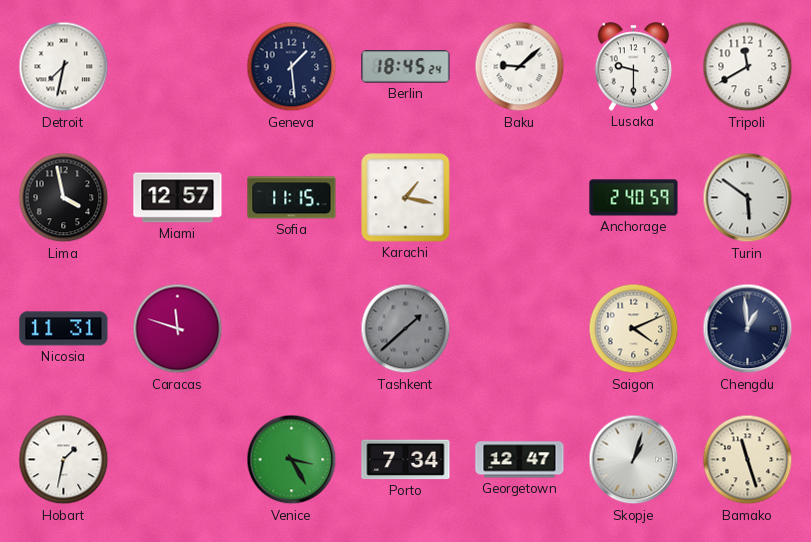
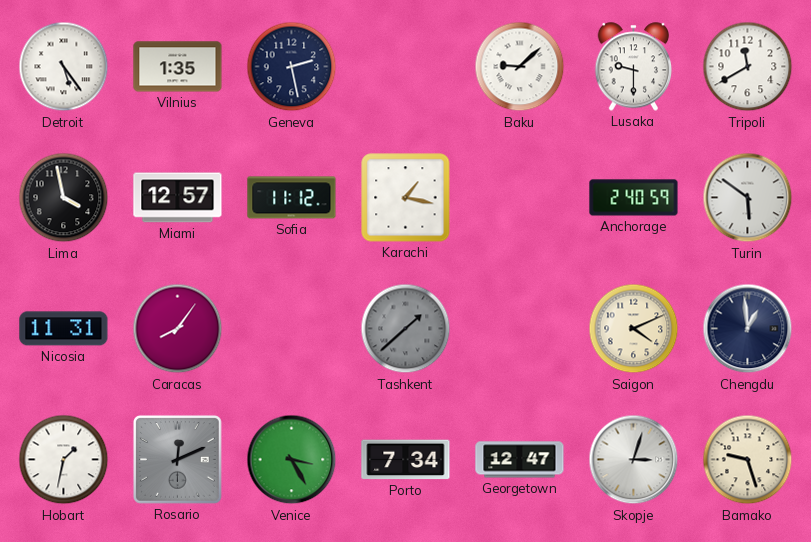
Detroit: 7:32 -> 5:24 (64, 67)
Vilnius: none -> 1:35 (178, 67)
Geneva: 1:29 -> 2:28 (292, 67)
Berlin: 18:45 -> none (406, 67)
Sofia: 11:15 -> 11:12 (292, 198)
Caracas: 11:48 -> 8:06 (178, 329)
Rosario: none -> 12:11 (178, 460)
Skopje: 1:03 -> 3:03 (634, 460)
Bamako: 11:27 -> 9:27 (748, 460)
